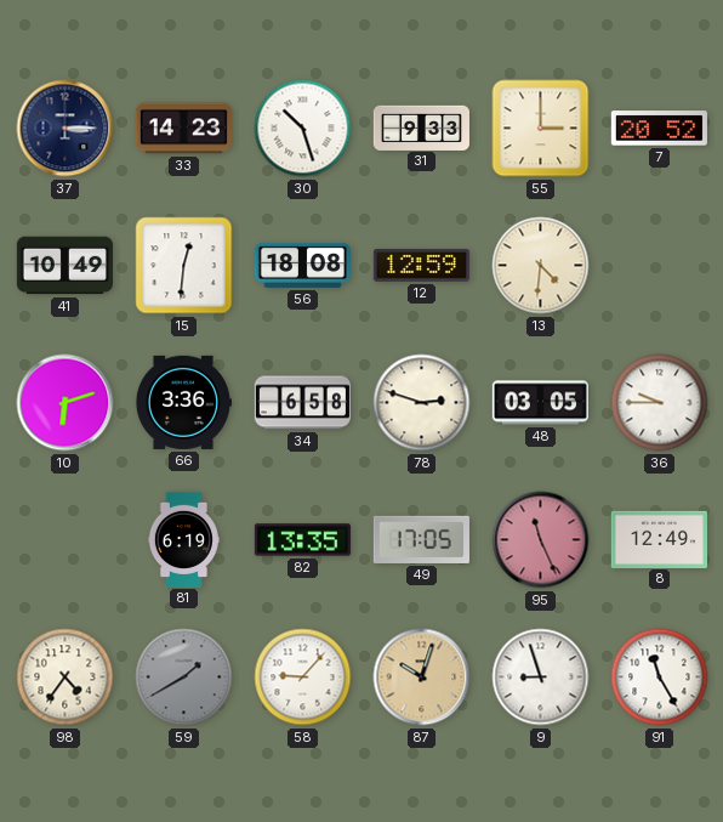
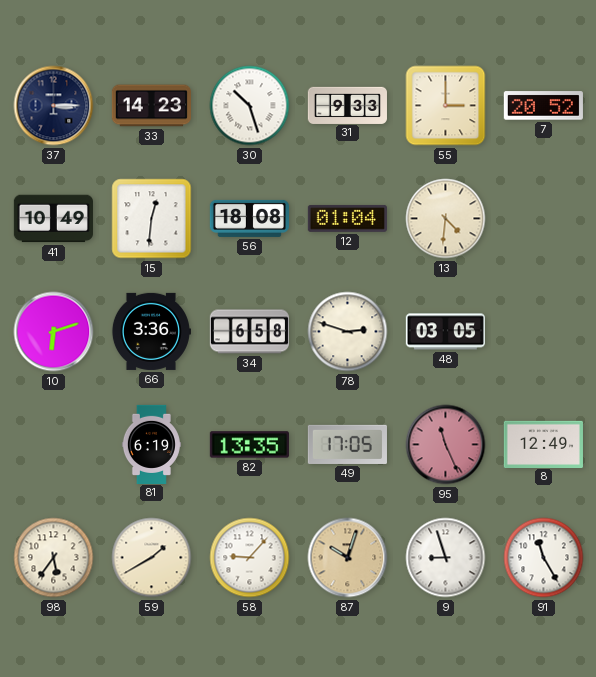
12: 12:59 -> 01:04 (347, 218)
36: 9:45 -> none (660, 403)
98: 4:36 -> 5:36 (54, 558)
59 dial: grey -> cream (152, 558)
